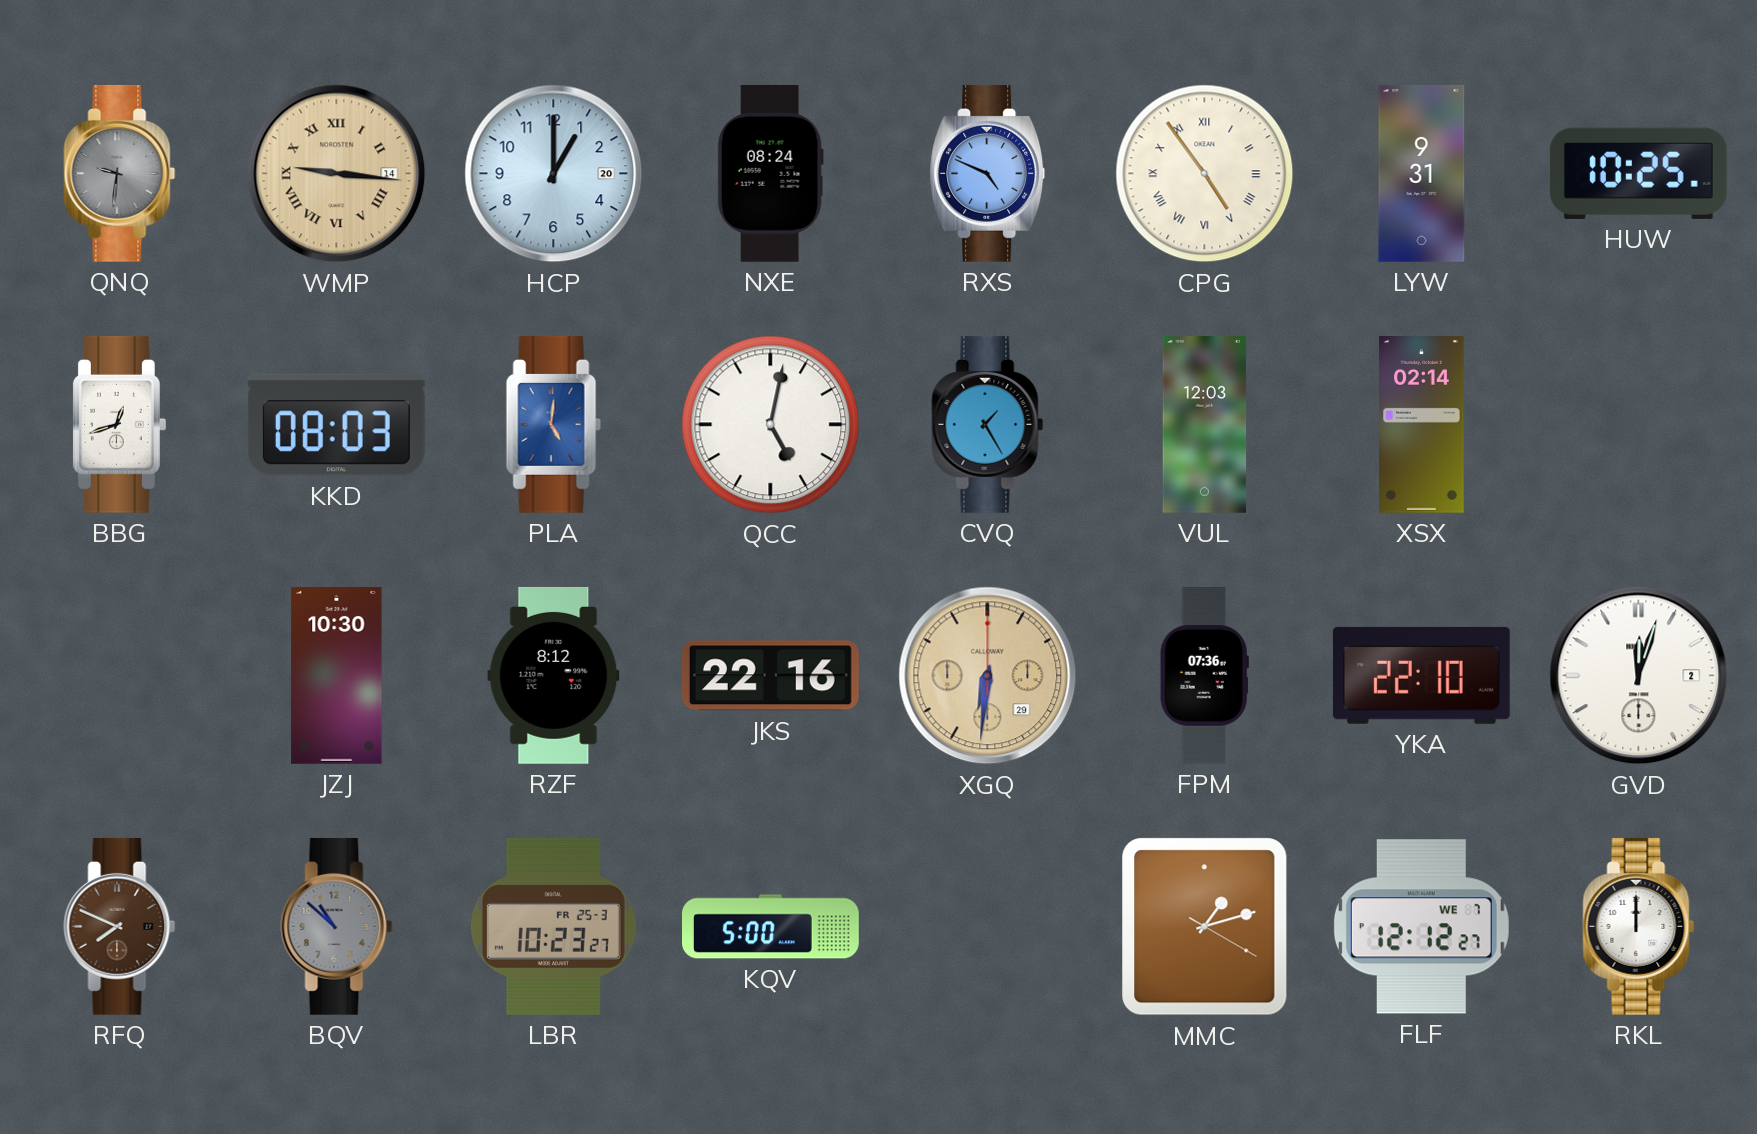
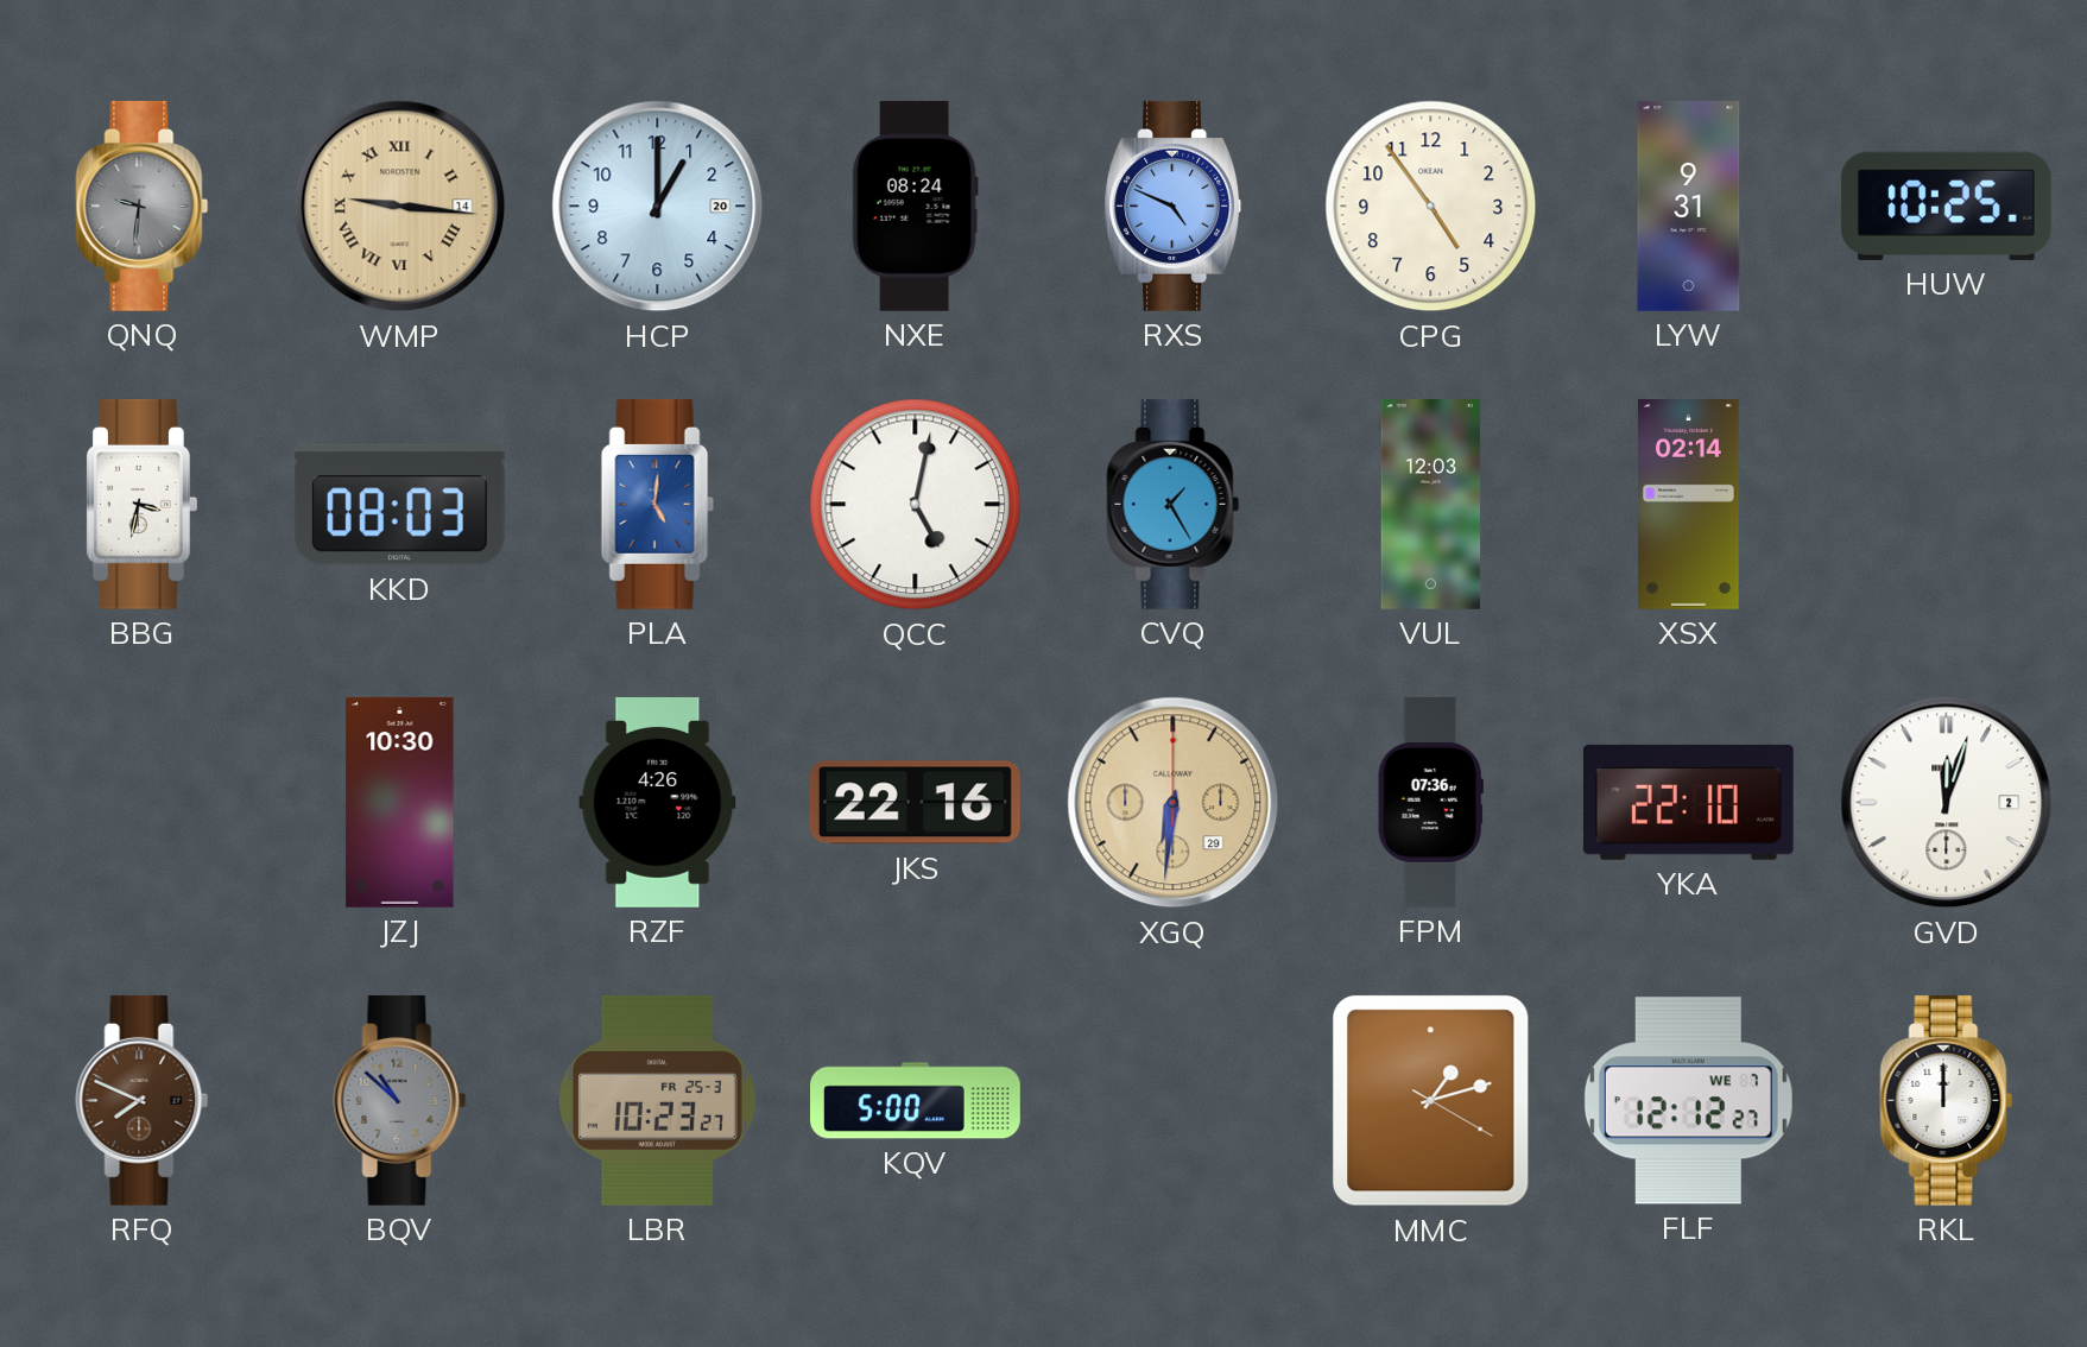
CPG numerals: Roman -> Arabic (1431, 207)
BBG: 12:42 -> 3:32 (141, 504)
RZF: 8:12 -> 4:26 (658, 802)
